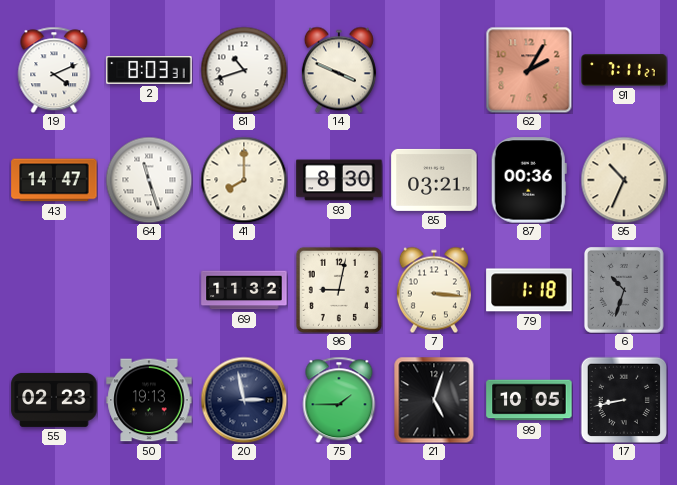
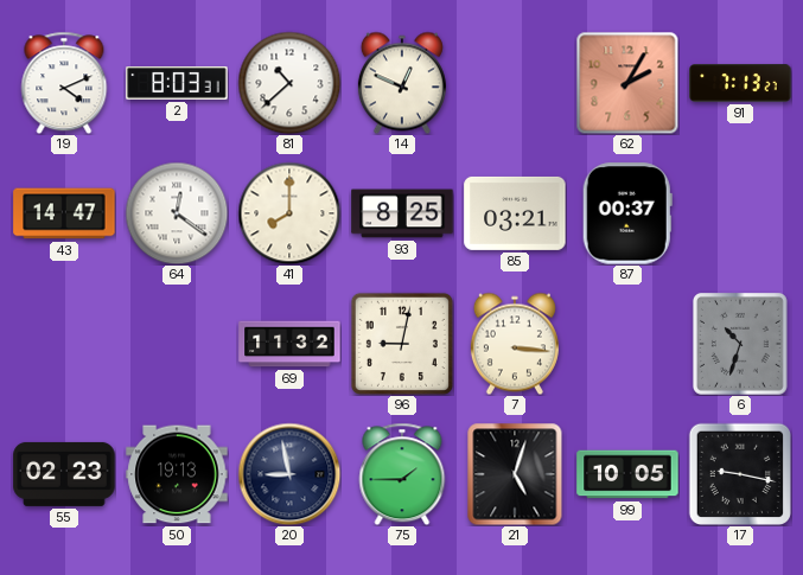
81: 10:42 -> 10:38 (289, 83)
14: 3:49 -> 12:49 (402, 83)
91: 7:11 -> 7:13 (740, 83)
64: 11:27 -> 12:21 (177, 213)
93: 8:30 -> 8:25 (402, 213)
87: 00:36 -> 00:37 (627, 213)
95: 10:34 -> none (624, 180)
79: 1:18 -> none (529, 290)
20: 2:58 -> 8:58 (289, 474)
17: 8:43 -> 9:17 (739, 473)
